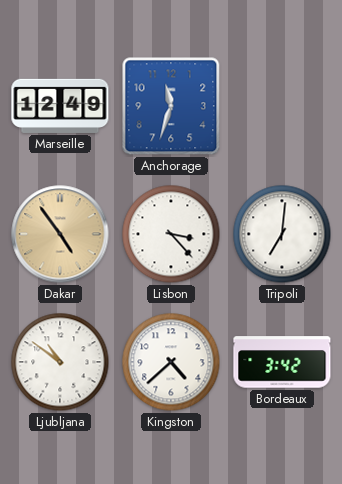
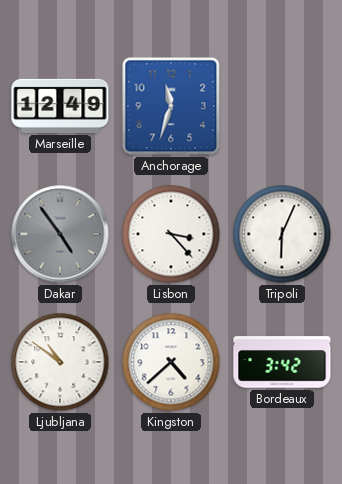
Dakar dial: champagne -> grey (60, 234)
Tripoli: 7:01 -> 6:04 (282, 234)
